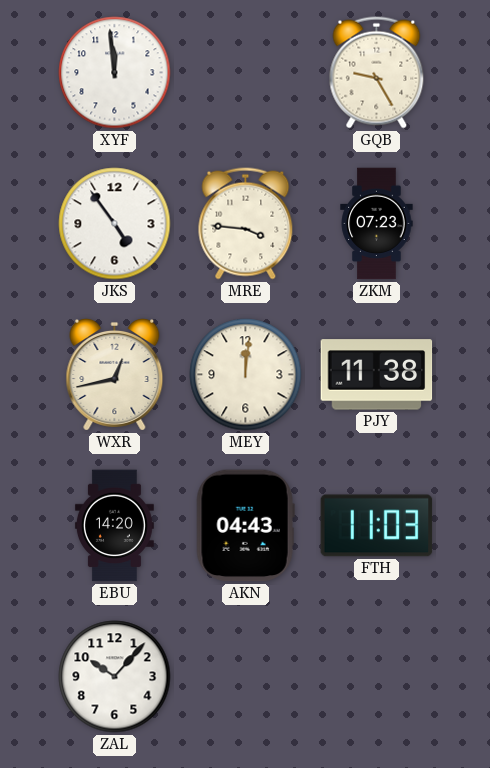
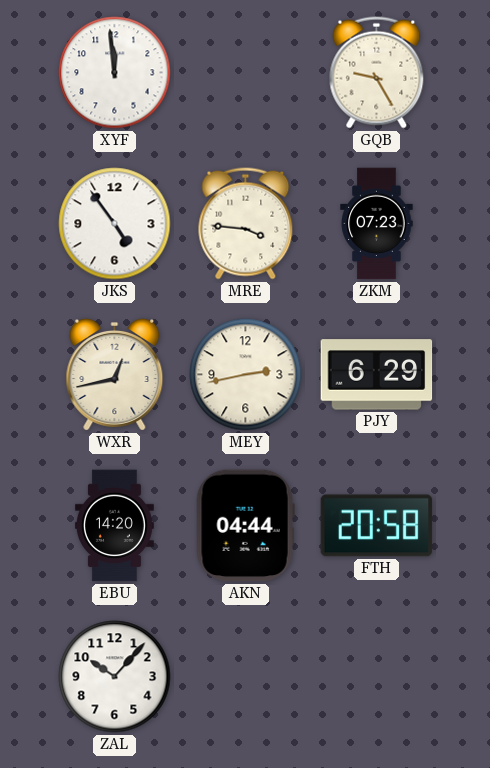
MEY: 12:01 -> 2:43 (246, 375)
PJY: 11:38 -> 6:29 (377, 375)
AKN: 04:43 -> 04:44 (245, 526)
FTH: 11:03 -> 20:58 (377, 526)
